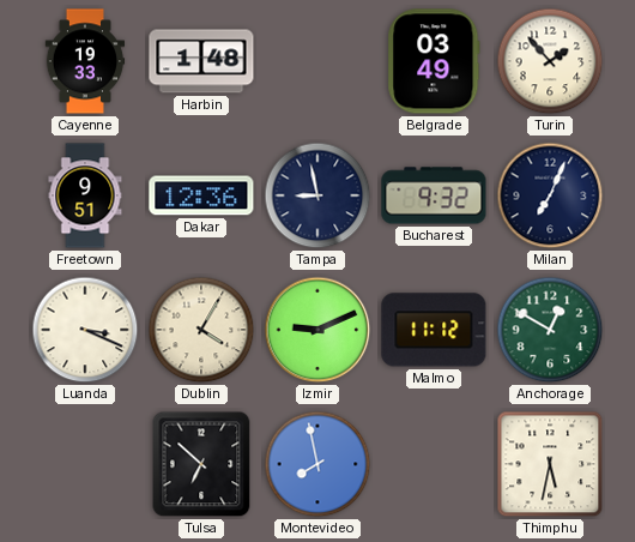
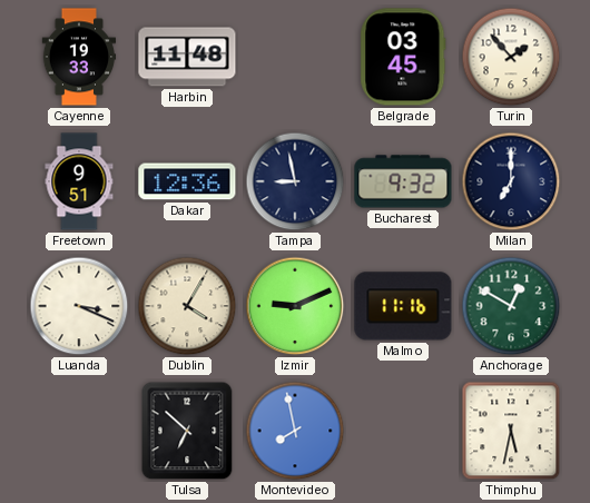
Harbin: 1:48 -> 11:48 (187, 57)
Belgrade: 03:49 -> 03:45 (403, 57)
Milan: 7:04 -> 7:00 (511, 181)
Malmo: 11:12 -> 11:16 (403, 306)
